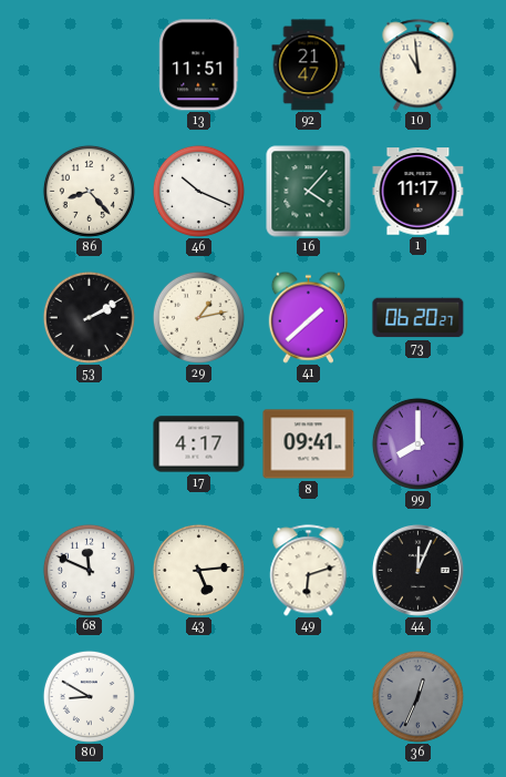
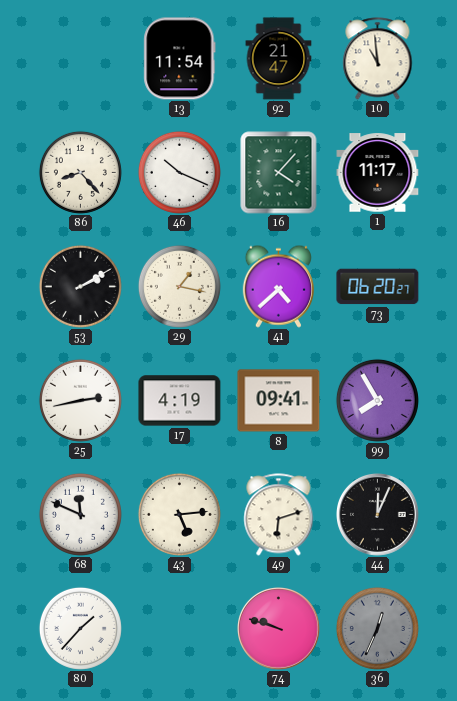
13: 11:51 -> 11:54 (180, 59)
29: 1:13 -> 1:17 (179, 286)
41: 1:38 -> 4:38 (278, 286)
25: none -> 2:43 (80, 400)
17: 4:17 -> 4:19 (180, 401)
99: 8:00 -> 7:55 (377, 400)
80: 8:50 -> 1:37 (80, 628)
74: none -> 9:48 (279, 629)
